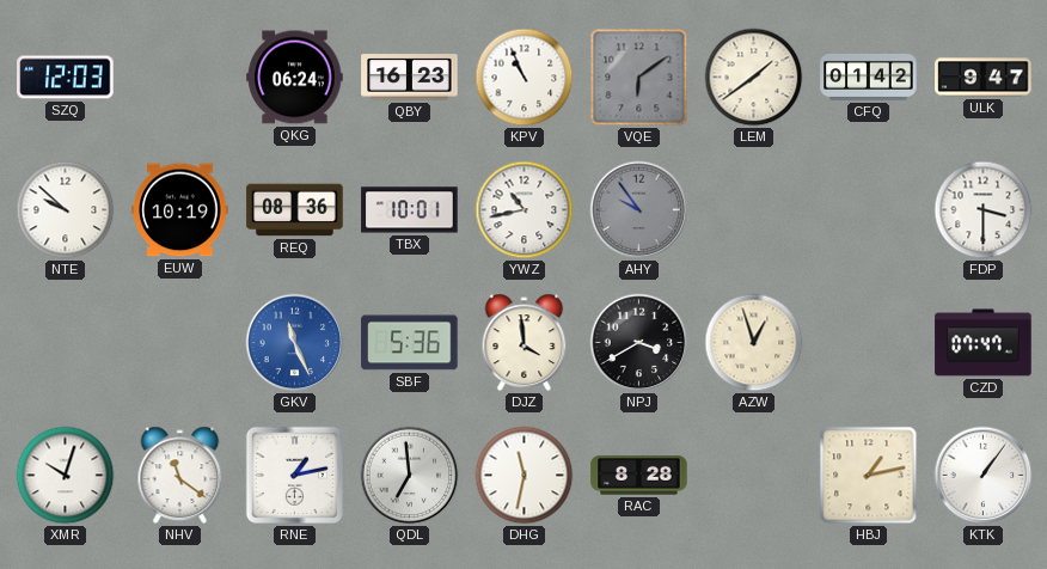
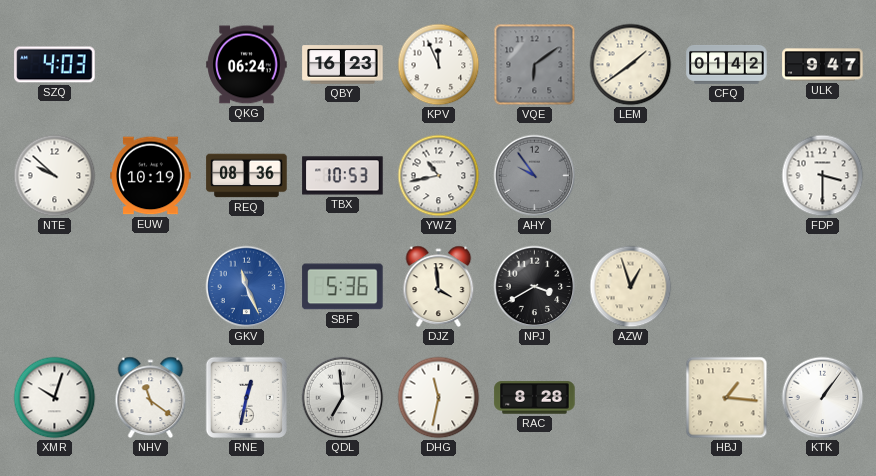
SZQ: 12:03 -> 4:03 (55, 65)
KPV: 10:56 -> 11:56 (439, 65)
TBX: 10:01 -> 10:53 (343, 176)
CZD: 07:47 -> none (984, 343)
RNE: 1:13 -> 12:32 (246, 397)
HBJ: 1:13 -> 1:16 (727, 398)
